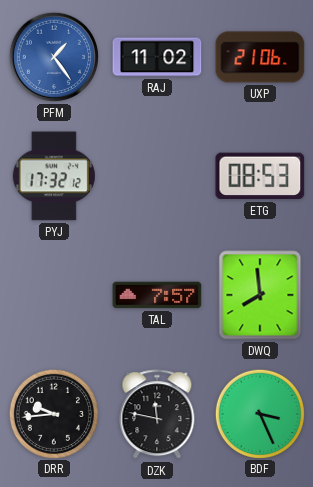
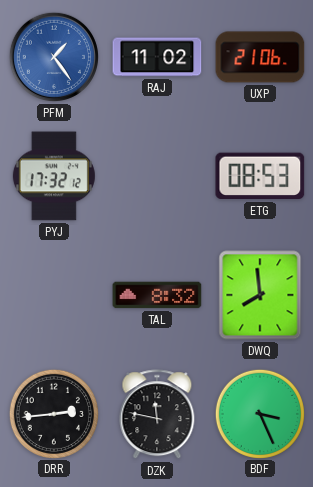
TAL: 7:57 -> 8:32 (157, 295)
DRR: 9:44 -> 2:44 (54, 413)
